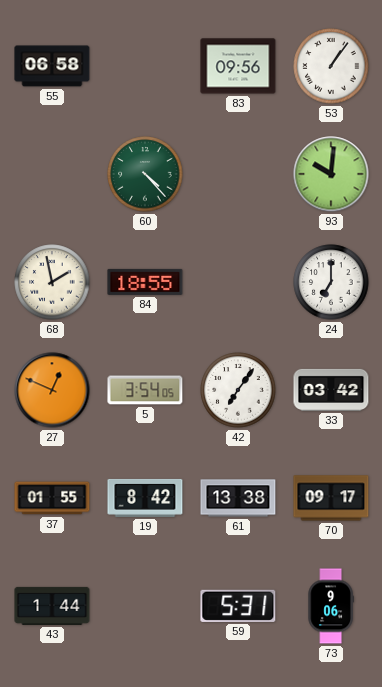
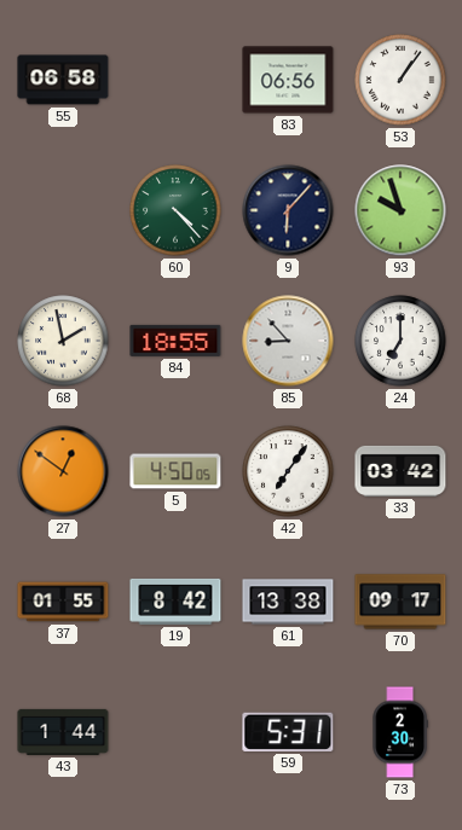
83: 09:56 -> 06:56 (288, 80)
9: none -> 6:07 (288, 210)
93: 10:01 -> 9:57 (400, 210)
85: none -> 8:53 (288, 341)
27: 12:49 -> 12:51 (63, 471)
5: 3:54 -> 4:50 (175, 471)
73: 9:06 -> 2:30 (400, 732)
